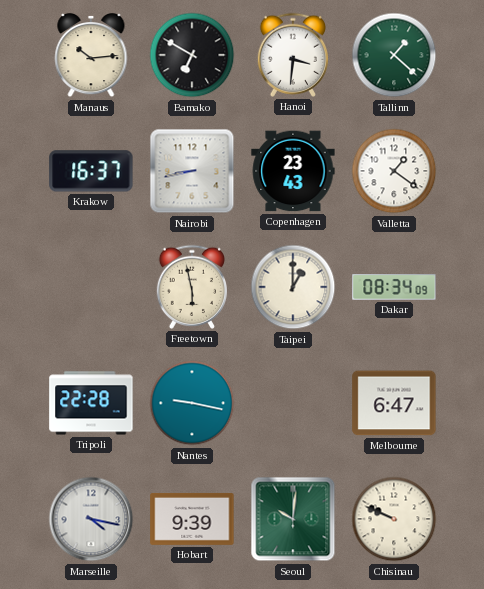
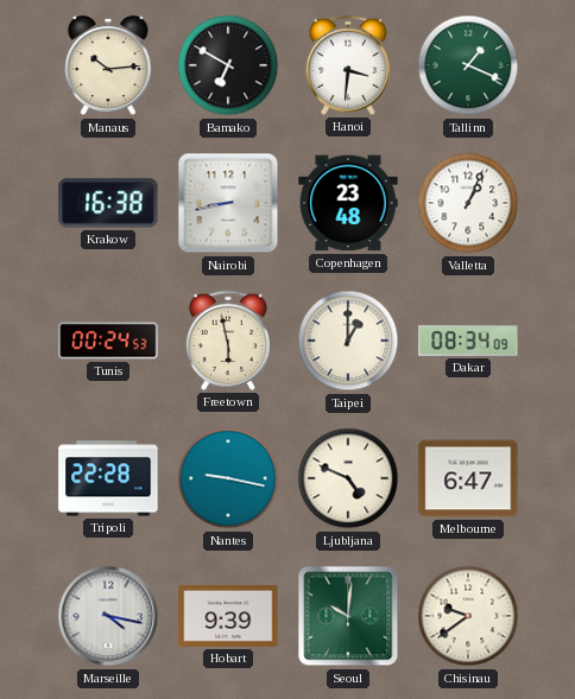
Tallinn: 1:22 -> 1:19 (468, 65)
Krakow: 16:37 -> 16:38 (108, 203)
Copenhagen: 23:43 -> 23:48 (348, 203)
Valletta: 1:21 -> 1:04 (468, 203)
Tunis: none -> 00:24 (108, 341)
Ljubljana: none -> 4:49 (348, 478)
Chisinau: 9:49 -> 9:39 (468, 616)
